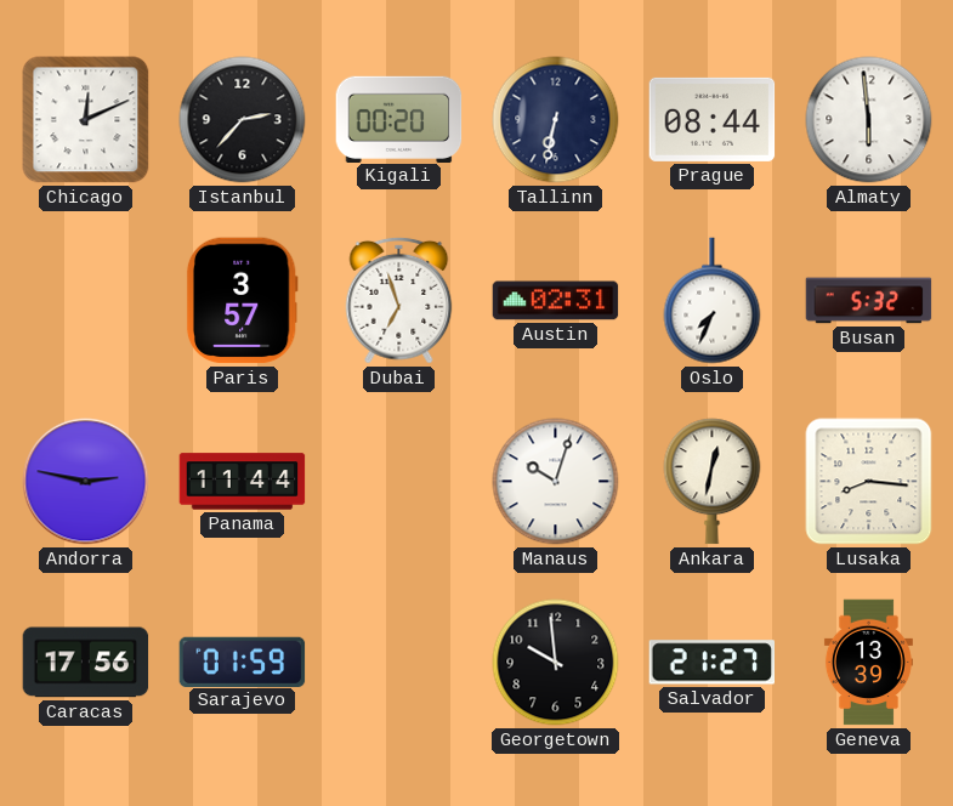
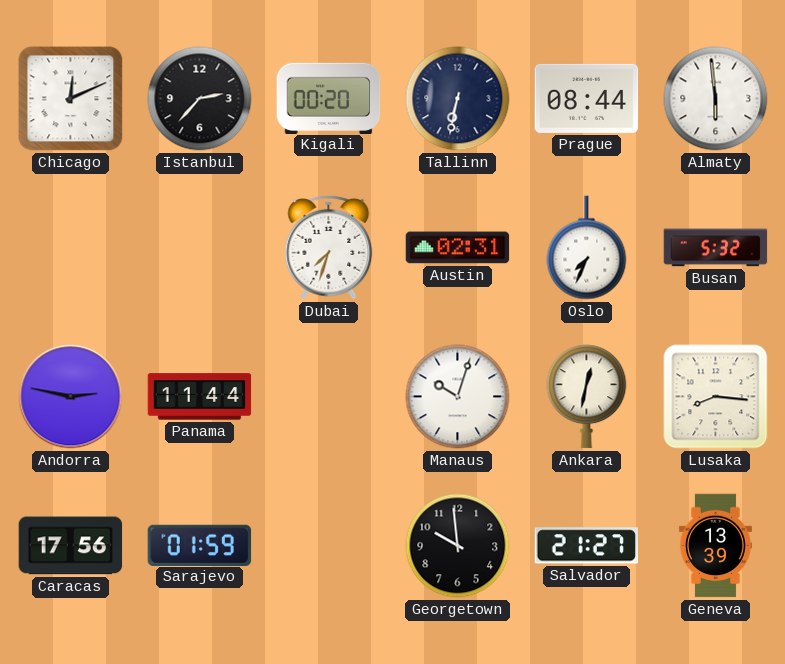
Paris: 3:57 -> none (242, 301)
Dubai: 6:57 -> 7:33 (329, 247)
